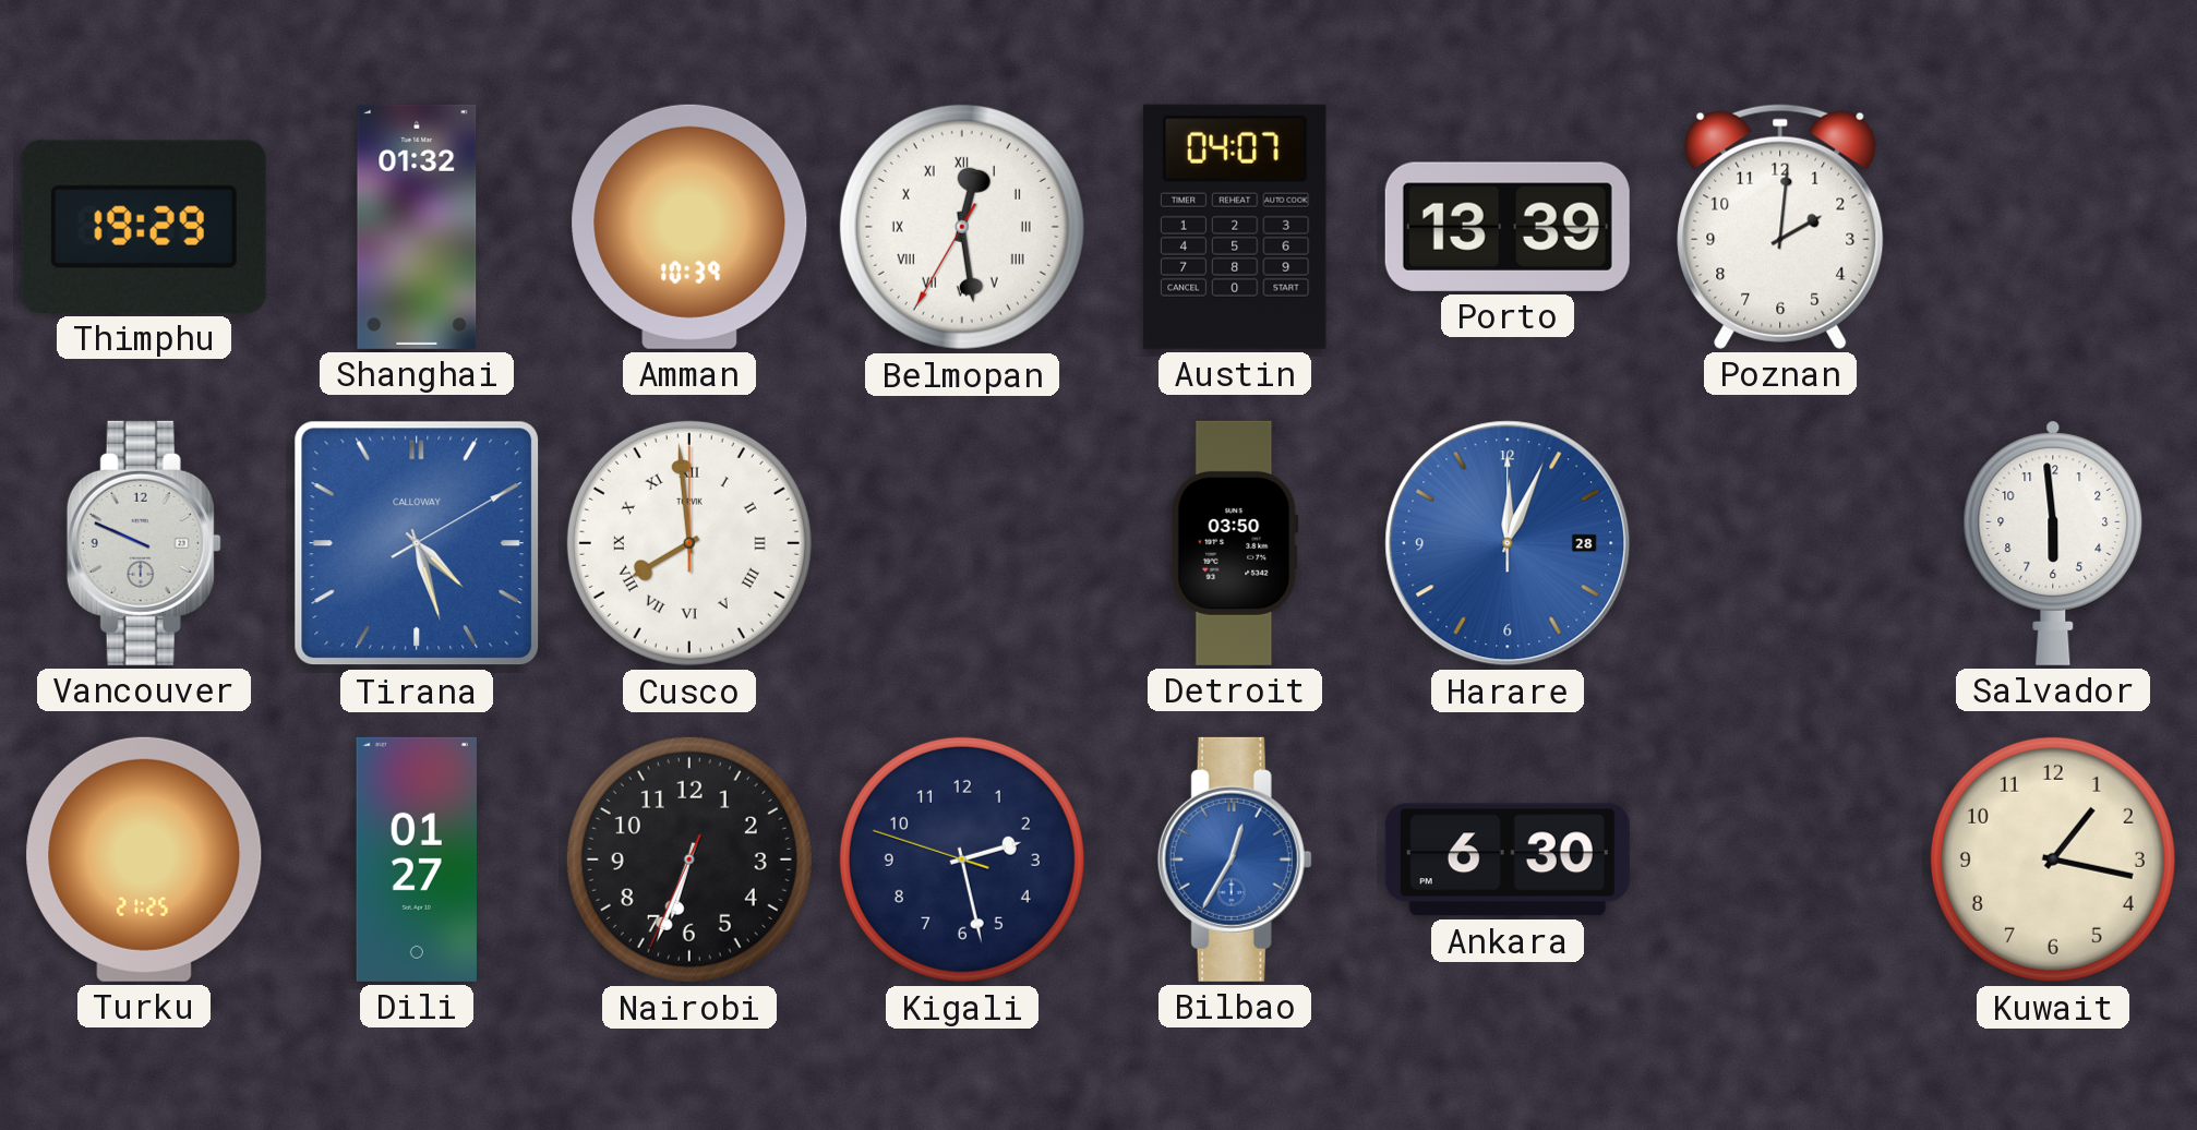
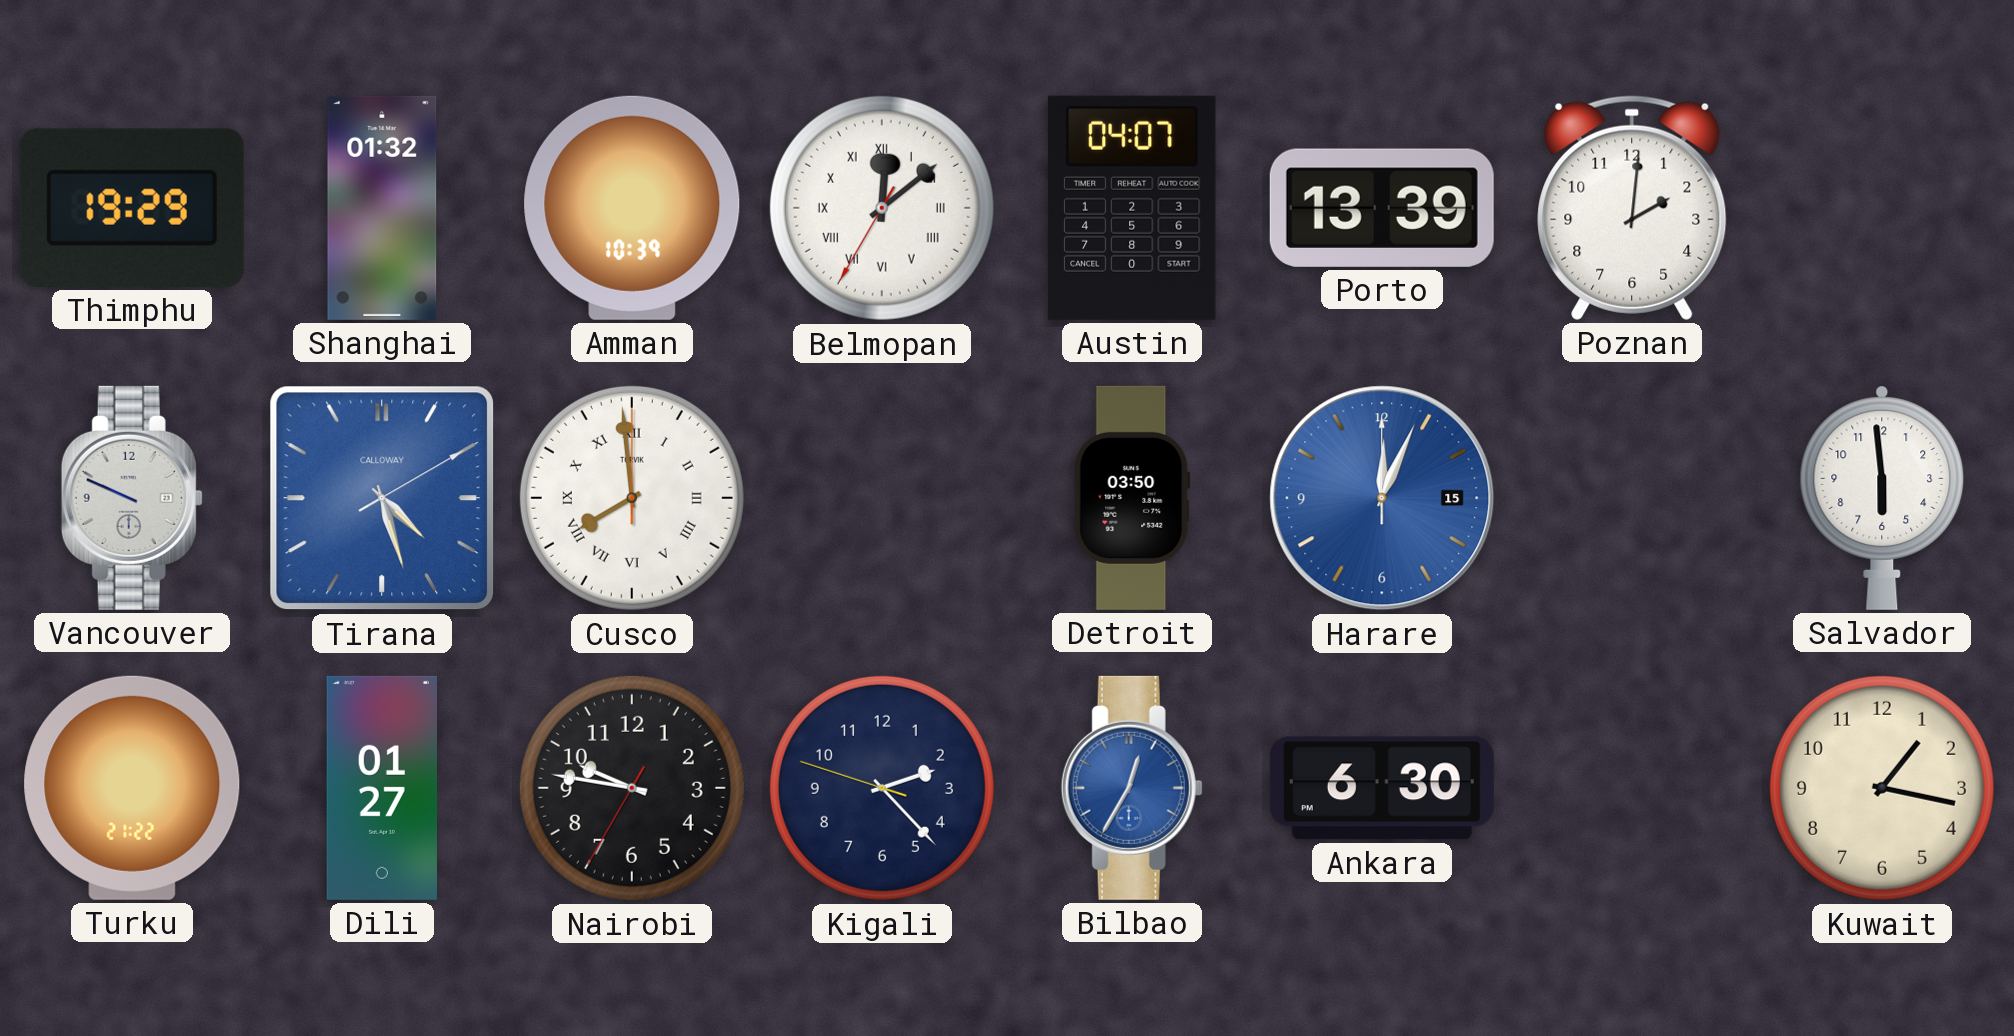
Belmopan: 12:28 -> 12:08 (882, 208)
Harare date: 28 -> 15 (1382, 498)
Turku: 21:25 -> 21:22 (132, 788)
Nairobi: 6:33 -> 9:46 (632, 788)
Kigali: 2:27 -> 2:22 (882, 788)
